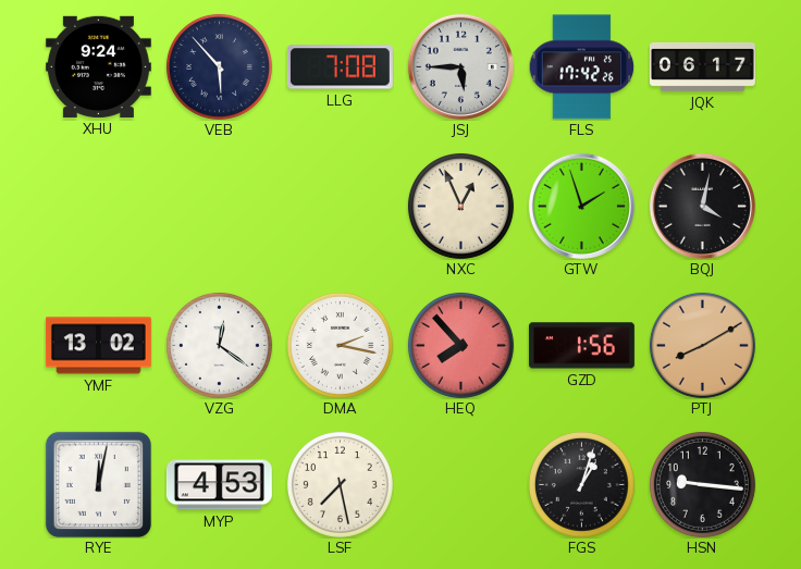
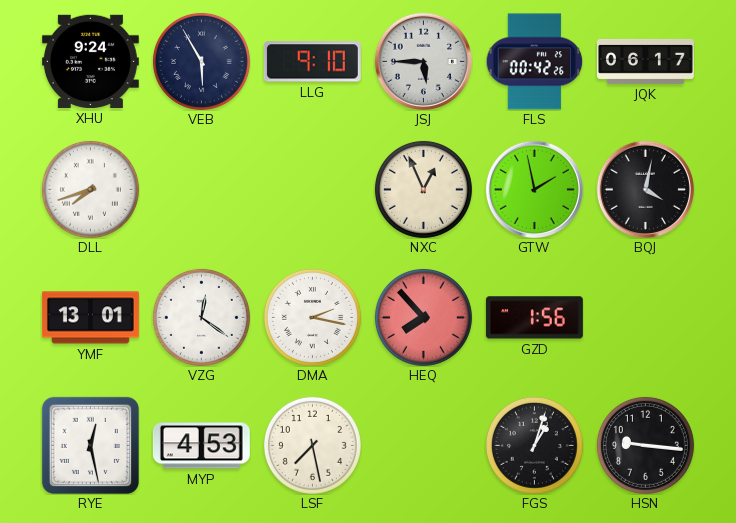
VEB: 5:53 -> 5:55 (201, 61)
LLG: 7:08 -> 9:10 (312, 62)
FLS: 17:42 -> 00:42 (534, 62)
DLL: none -> 7:42 (90, 189)
GTW: 1:57 -> 1:58 (534, 189)
YMF: 13:02 -> 13:01 (90, 318)
PTJ: 8:10 -> none (702, 345)
RYE: 12:02 -> 12:28 (90, 445)
